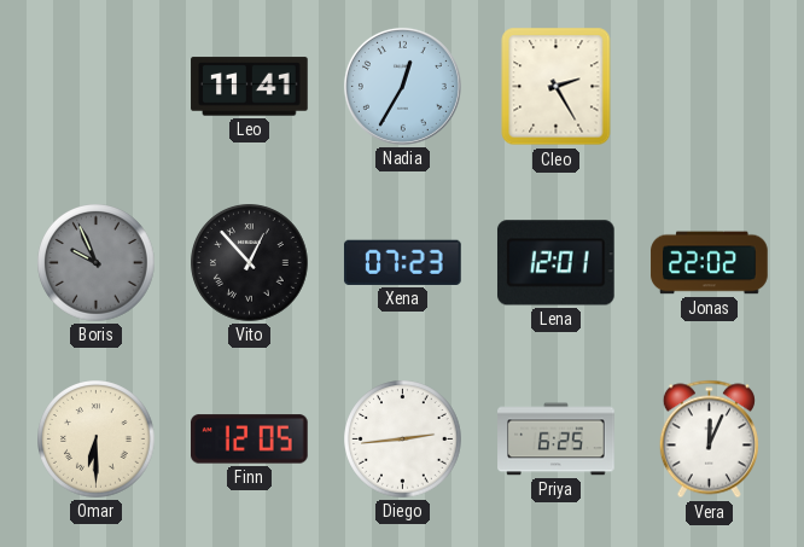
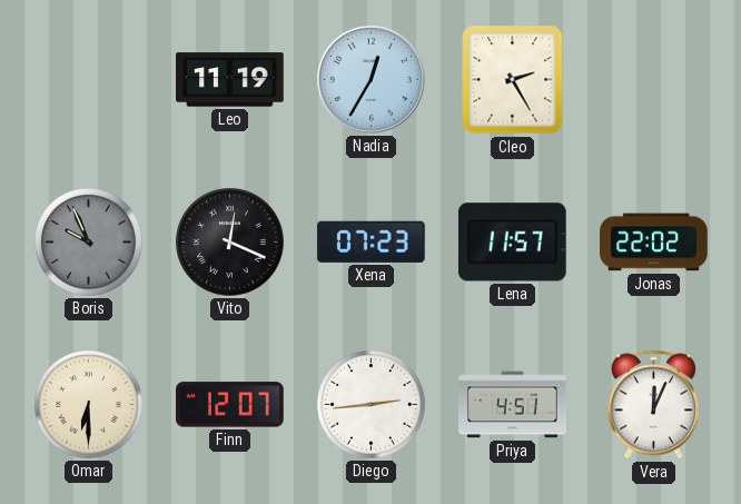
Leo: 11:41 -> 11:19 (230, 80)
Vito: 12:53 -> 12:19 (230, 243)
Lena: 12:01 -> 11:57 (512, 243)
Finn: 12:05 -> 12:07 (230, 405)
Priya: 6:25 -> 4:51 (513, 405)
